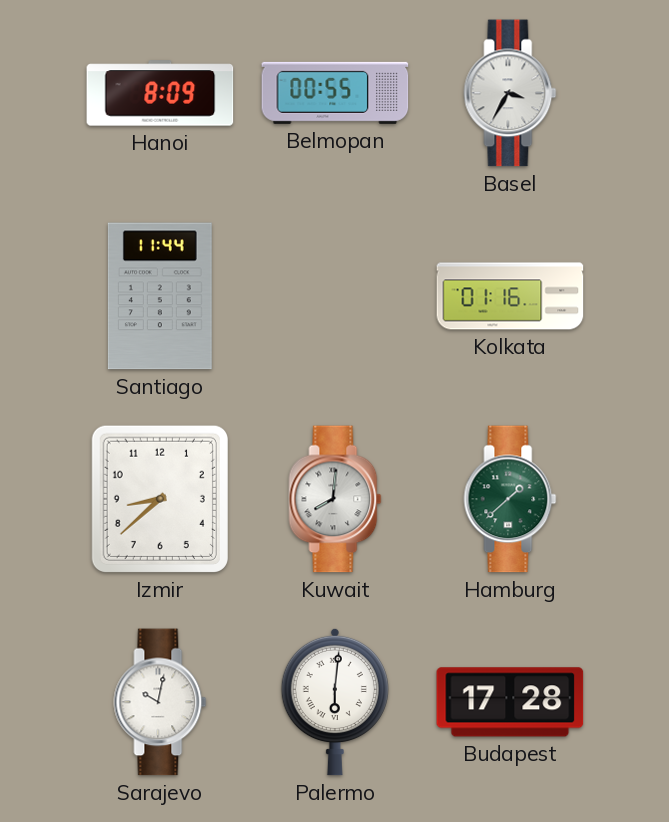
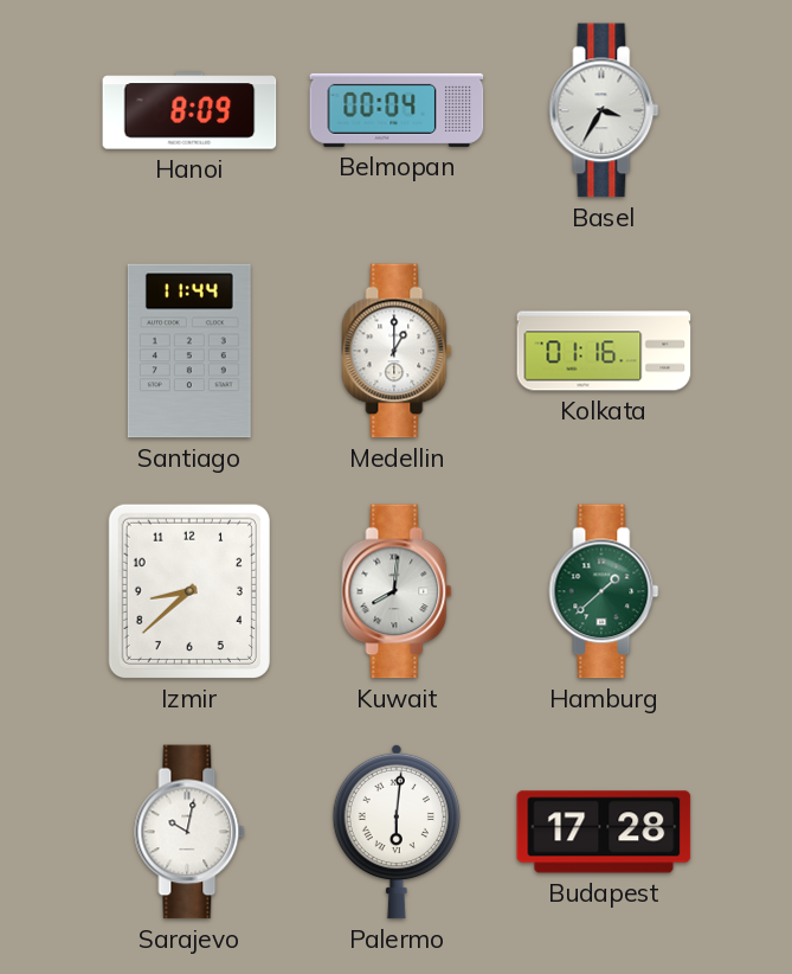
Belmopan: 00:55 -> 00:04 (397, 110)
Medellin: none -> 1:00 (397, 351)
